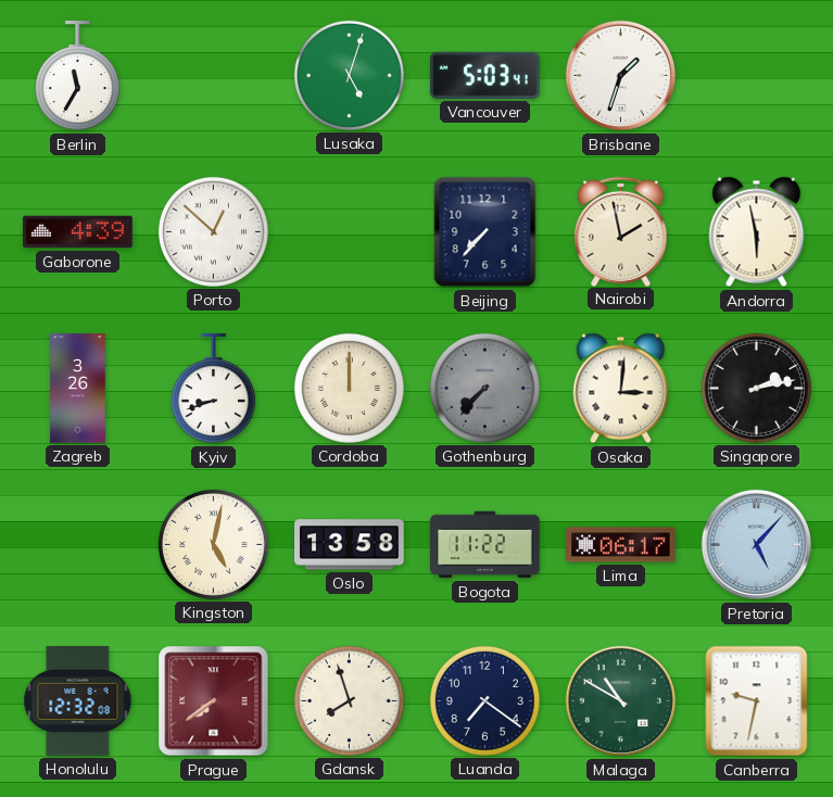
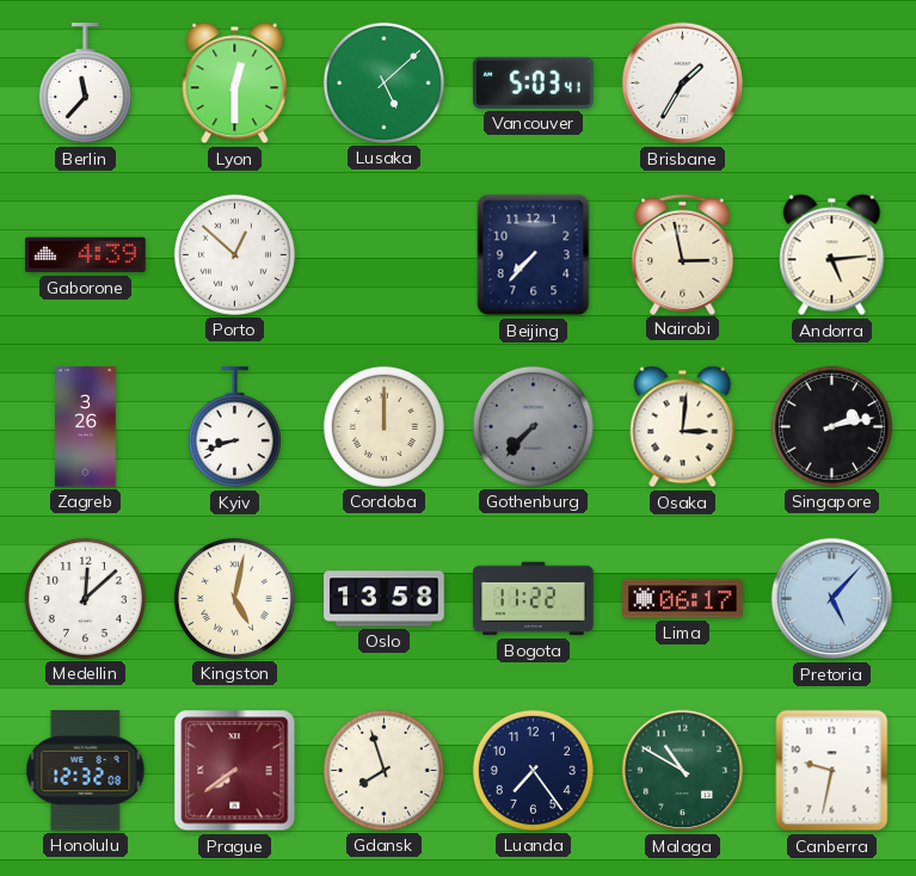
Berlin: 11:35 -> 11:37 (85, 84)
Lyon: none -> 12:30 (235, 84)
Lusaka: 5:03 -> 5:08 (383, 82)
Brisbane: 1:33 -> 1:35 (683, 84)
Nairobi: 1:58 -> 2:58 (683, 254)
Andorra: 5:58 -> 5:14 (832, 255)
Medellin: none -> 12:08 (85, 598)
Luanda: 7:21 -> 7:24 (533, 770)
